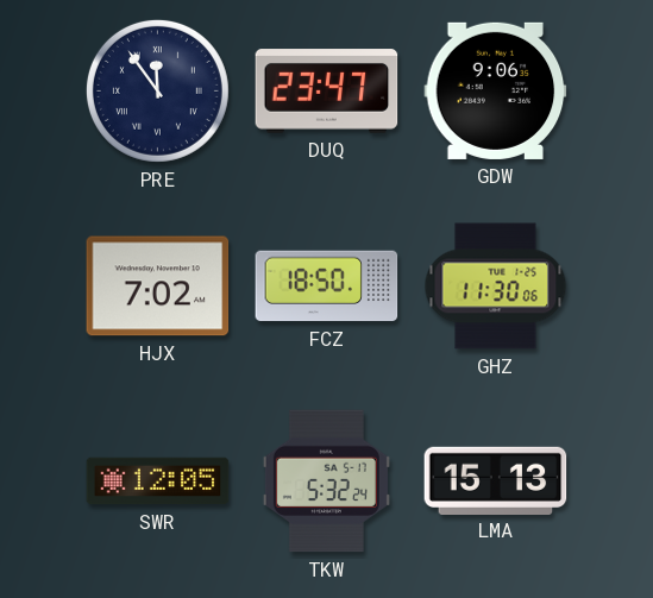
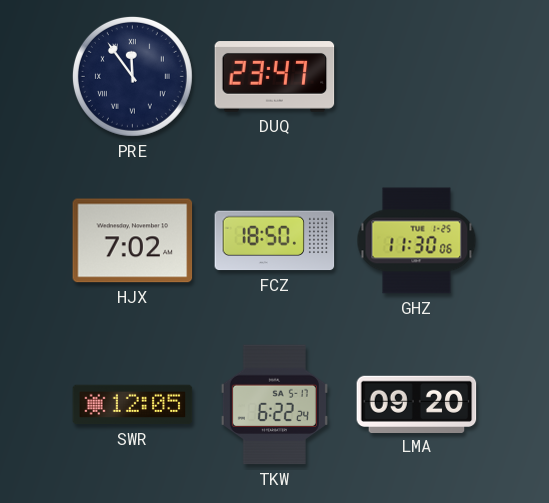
GDW: 9:06 -> none (496, 90)
TKW: 5:32 -> 6:22 (274, 405)
LMA: 15:13 -> 09:20 (417, 404)
